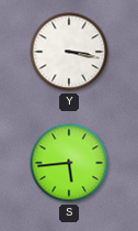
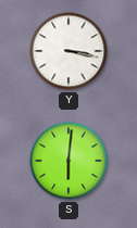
S: 5:44 -> 6:01 (68, 161)
